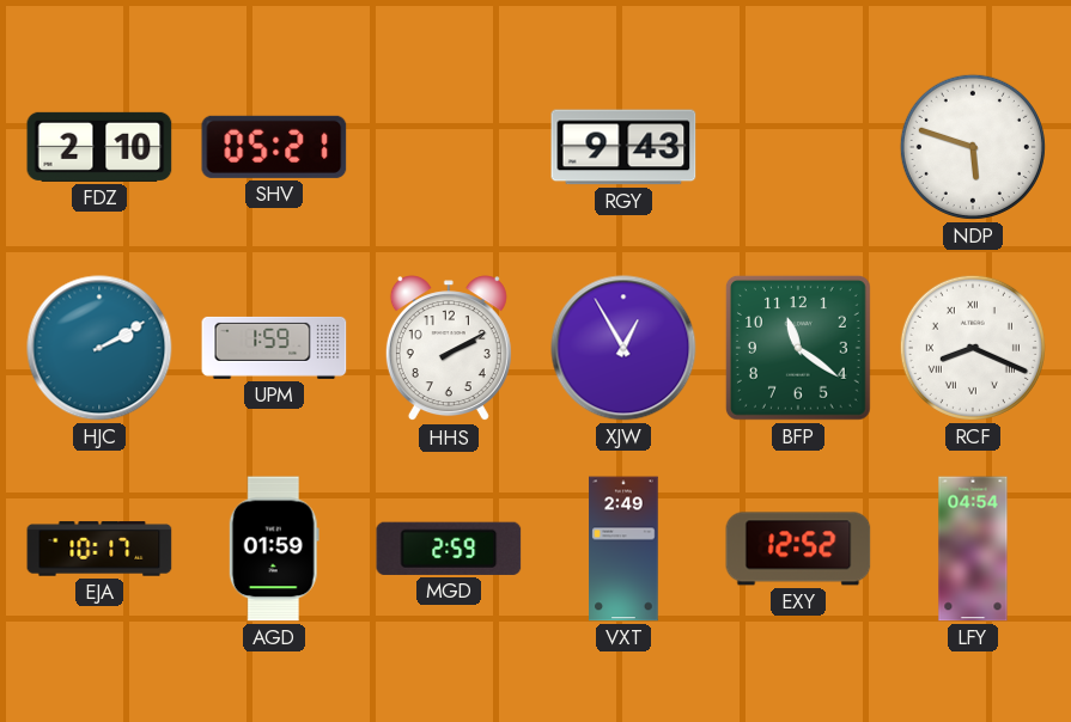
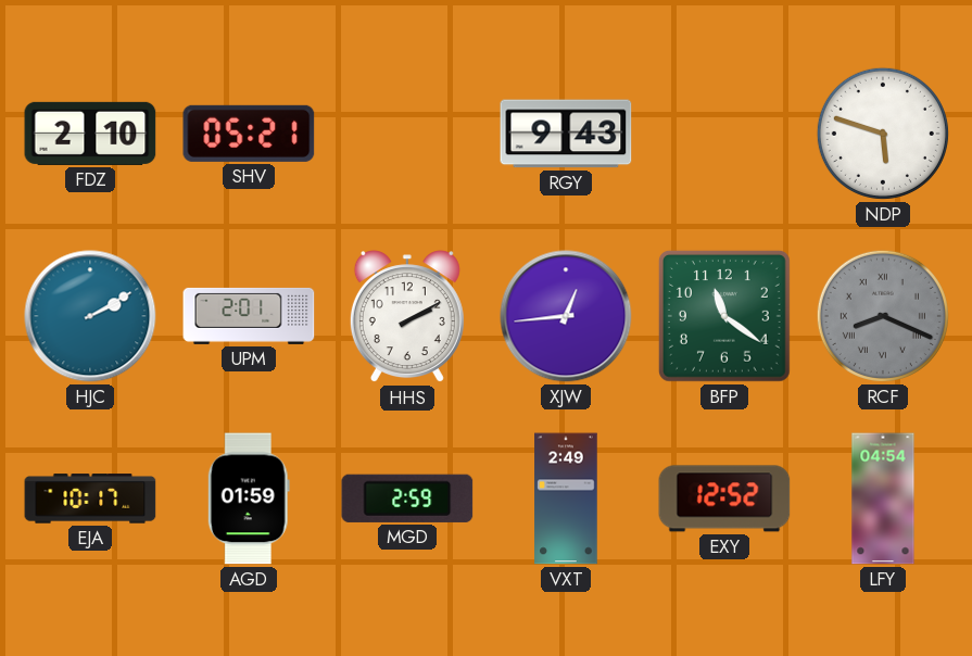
UPM: 1:59 -> 2:01 (249, 316)
XJW: 12:55 -> 12:44 (566, 316)
RCF dial: white -> grey (883, 316)
